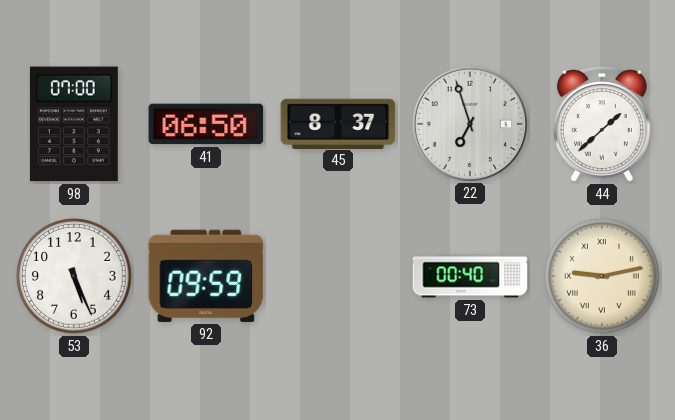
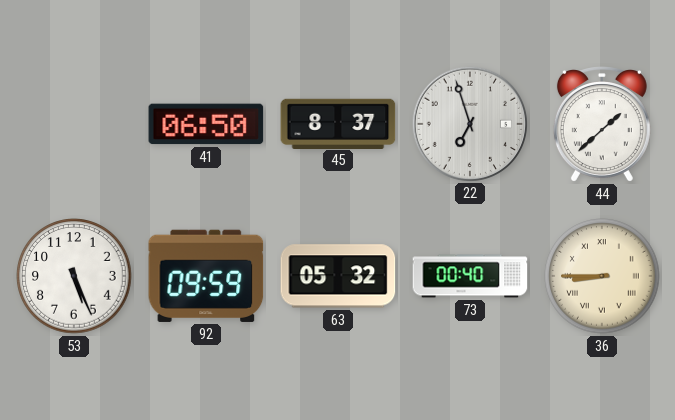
98: 07:00 -> none (74, 124)
63: none -> 05:32 (338, 276)
36: 9:13 -> 8:45 (602, 276)
